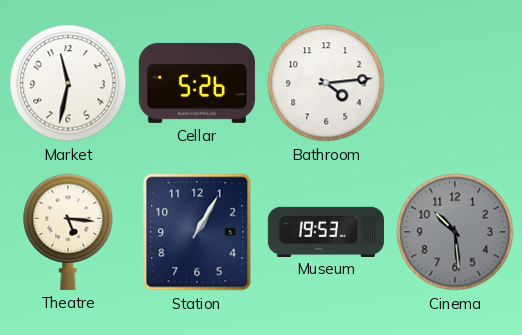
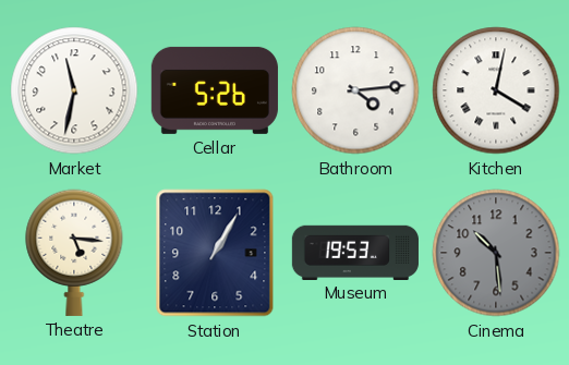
Kitchen: none -> 4:02 (496, 90)
